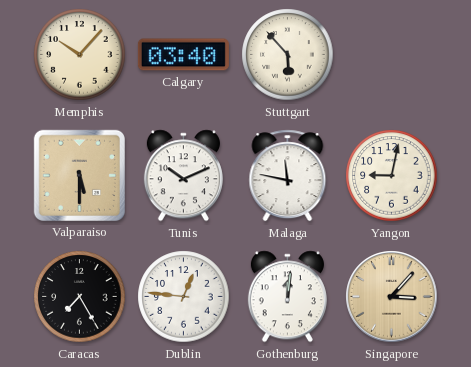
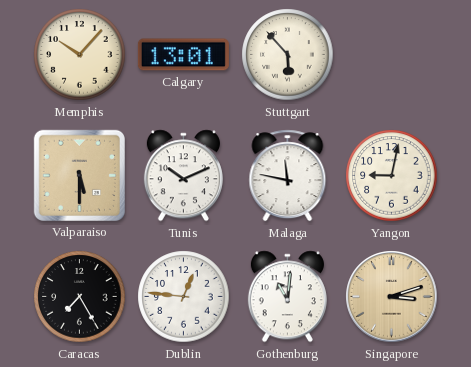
Calgary: 03:40 -> 13:01 (183, 55)
Gothenburg: 12:01 -> 11:01 (287, 297)
Singapore: 3:07 -> 3:12 (392, 297)
